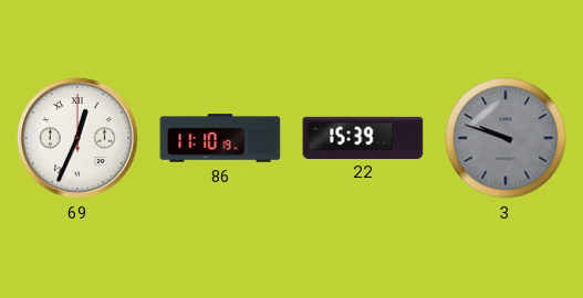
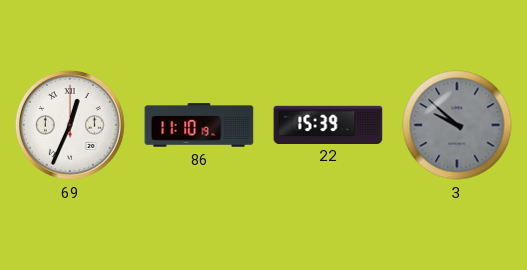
3: 9:48 -> 9:52 (457, 125)
